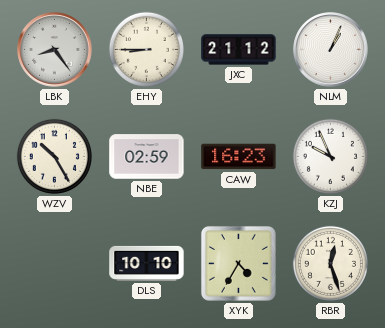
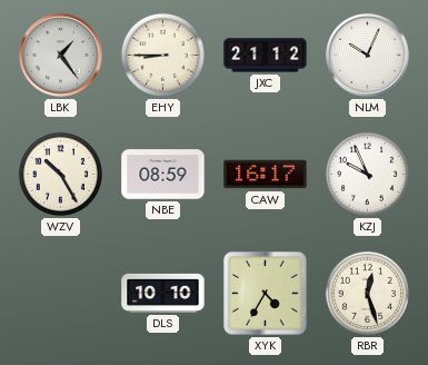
LBK: 8:24 -> 1:24 (61, 56)
NLM: 1:04 -> 10:04 (368, 56)
NBE: 02:59 -> 08:59 (163, 175)
CAW: 16:23 -> 16:17 (266, 175)
